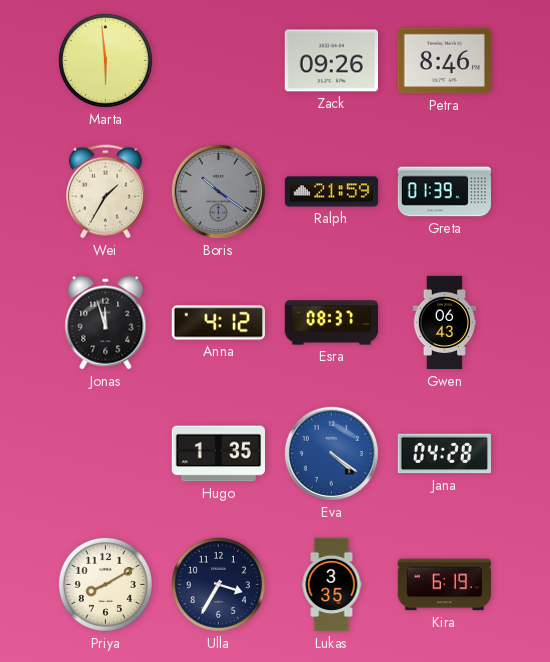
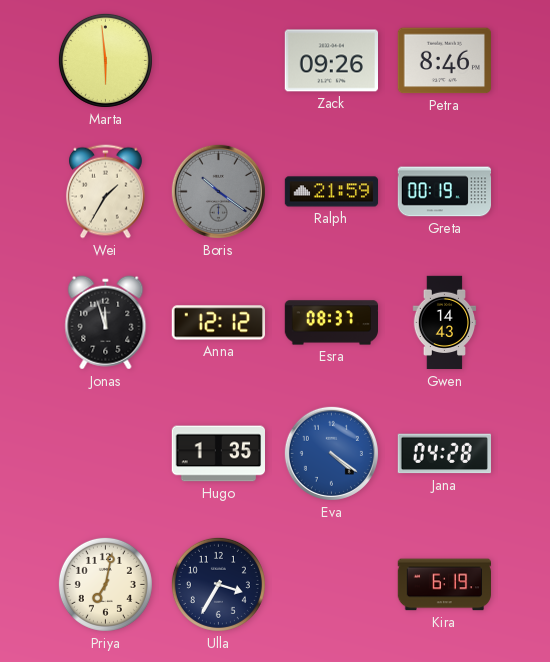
Greta: 01:39 -> 00:19 (445, 192)
Anna: 4:12 -> 12:12 (218, 323)
Gwen: 06:43 -> 14:43 (445, 323)
Priya: 8:10 -> 7:02 (105, 584)
Lukas: 3:35 -> none (332, 585)
